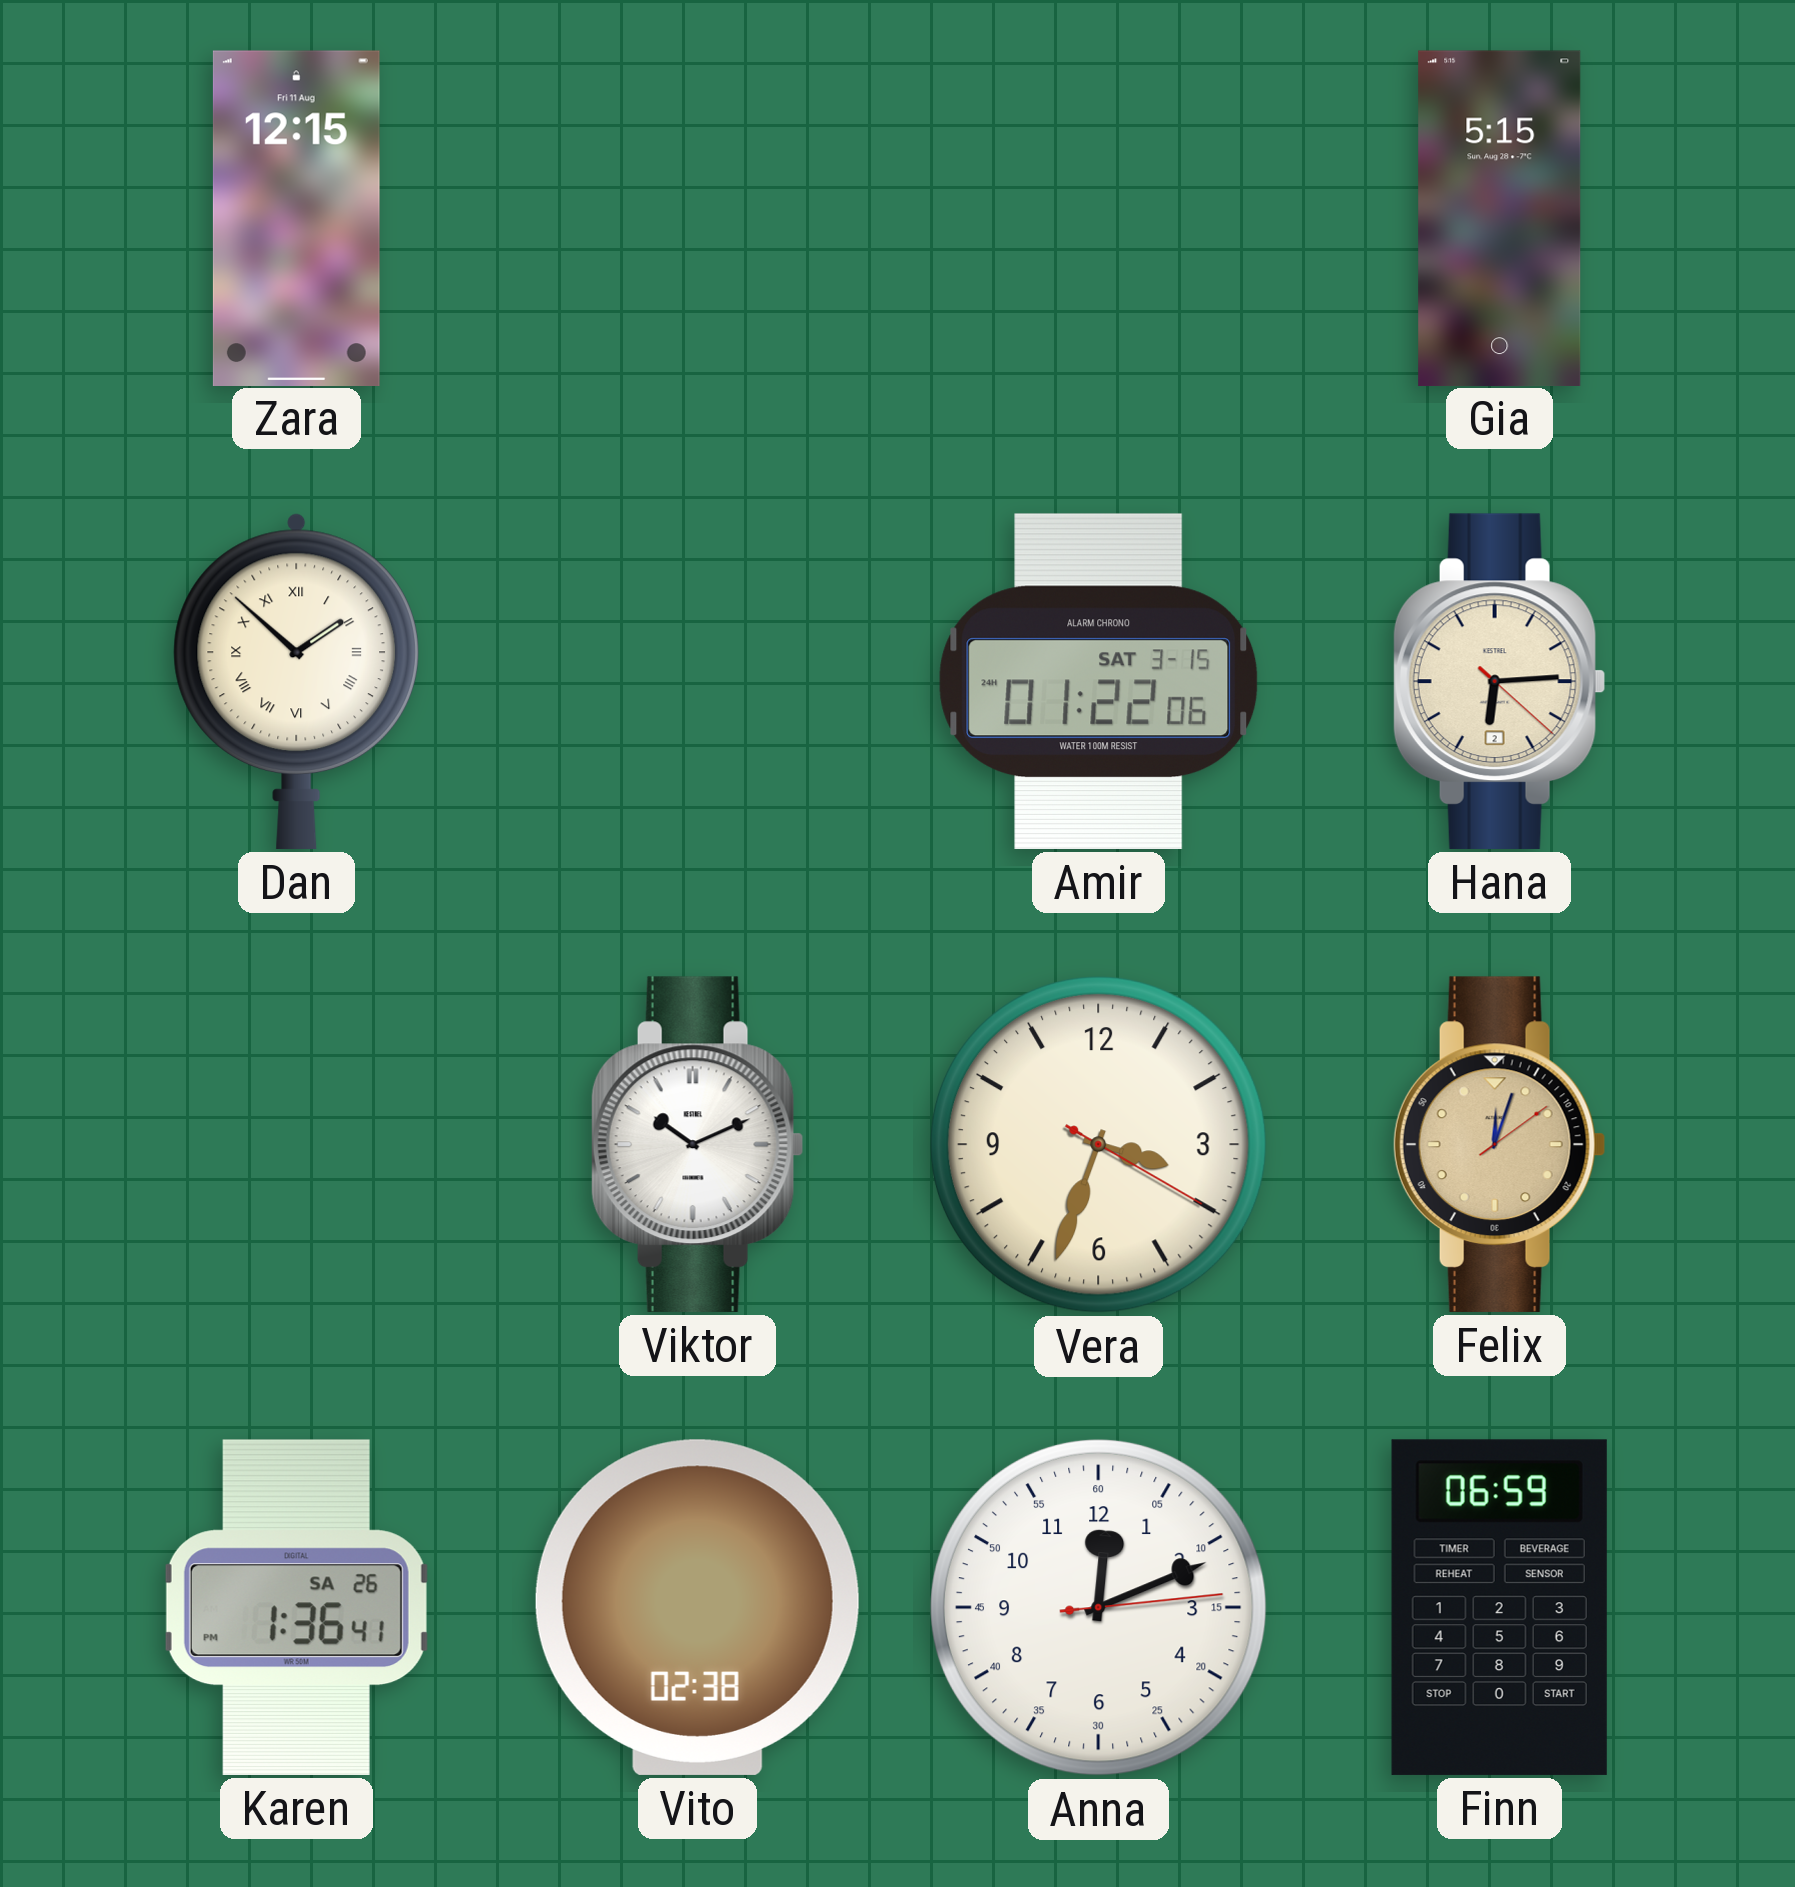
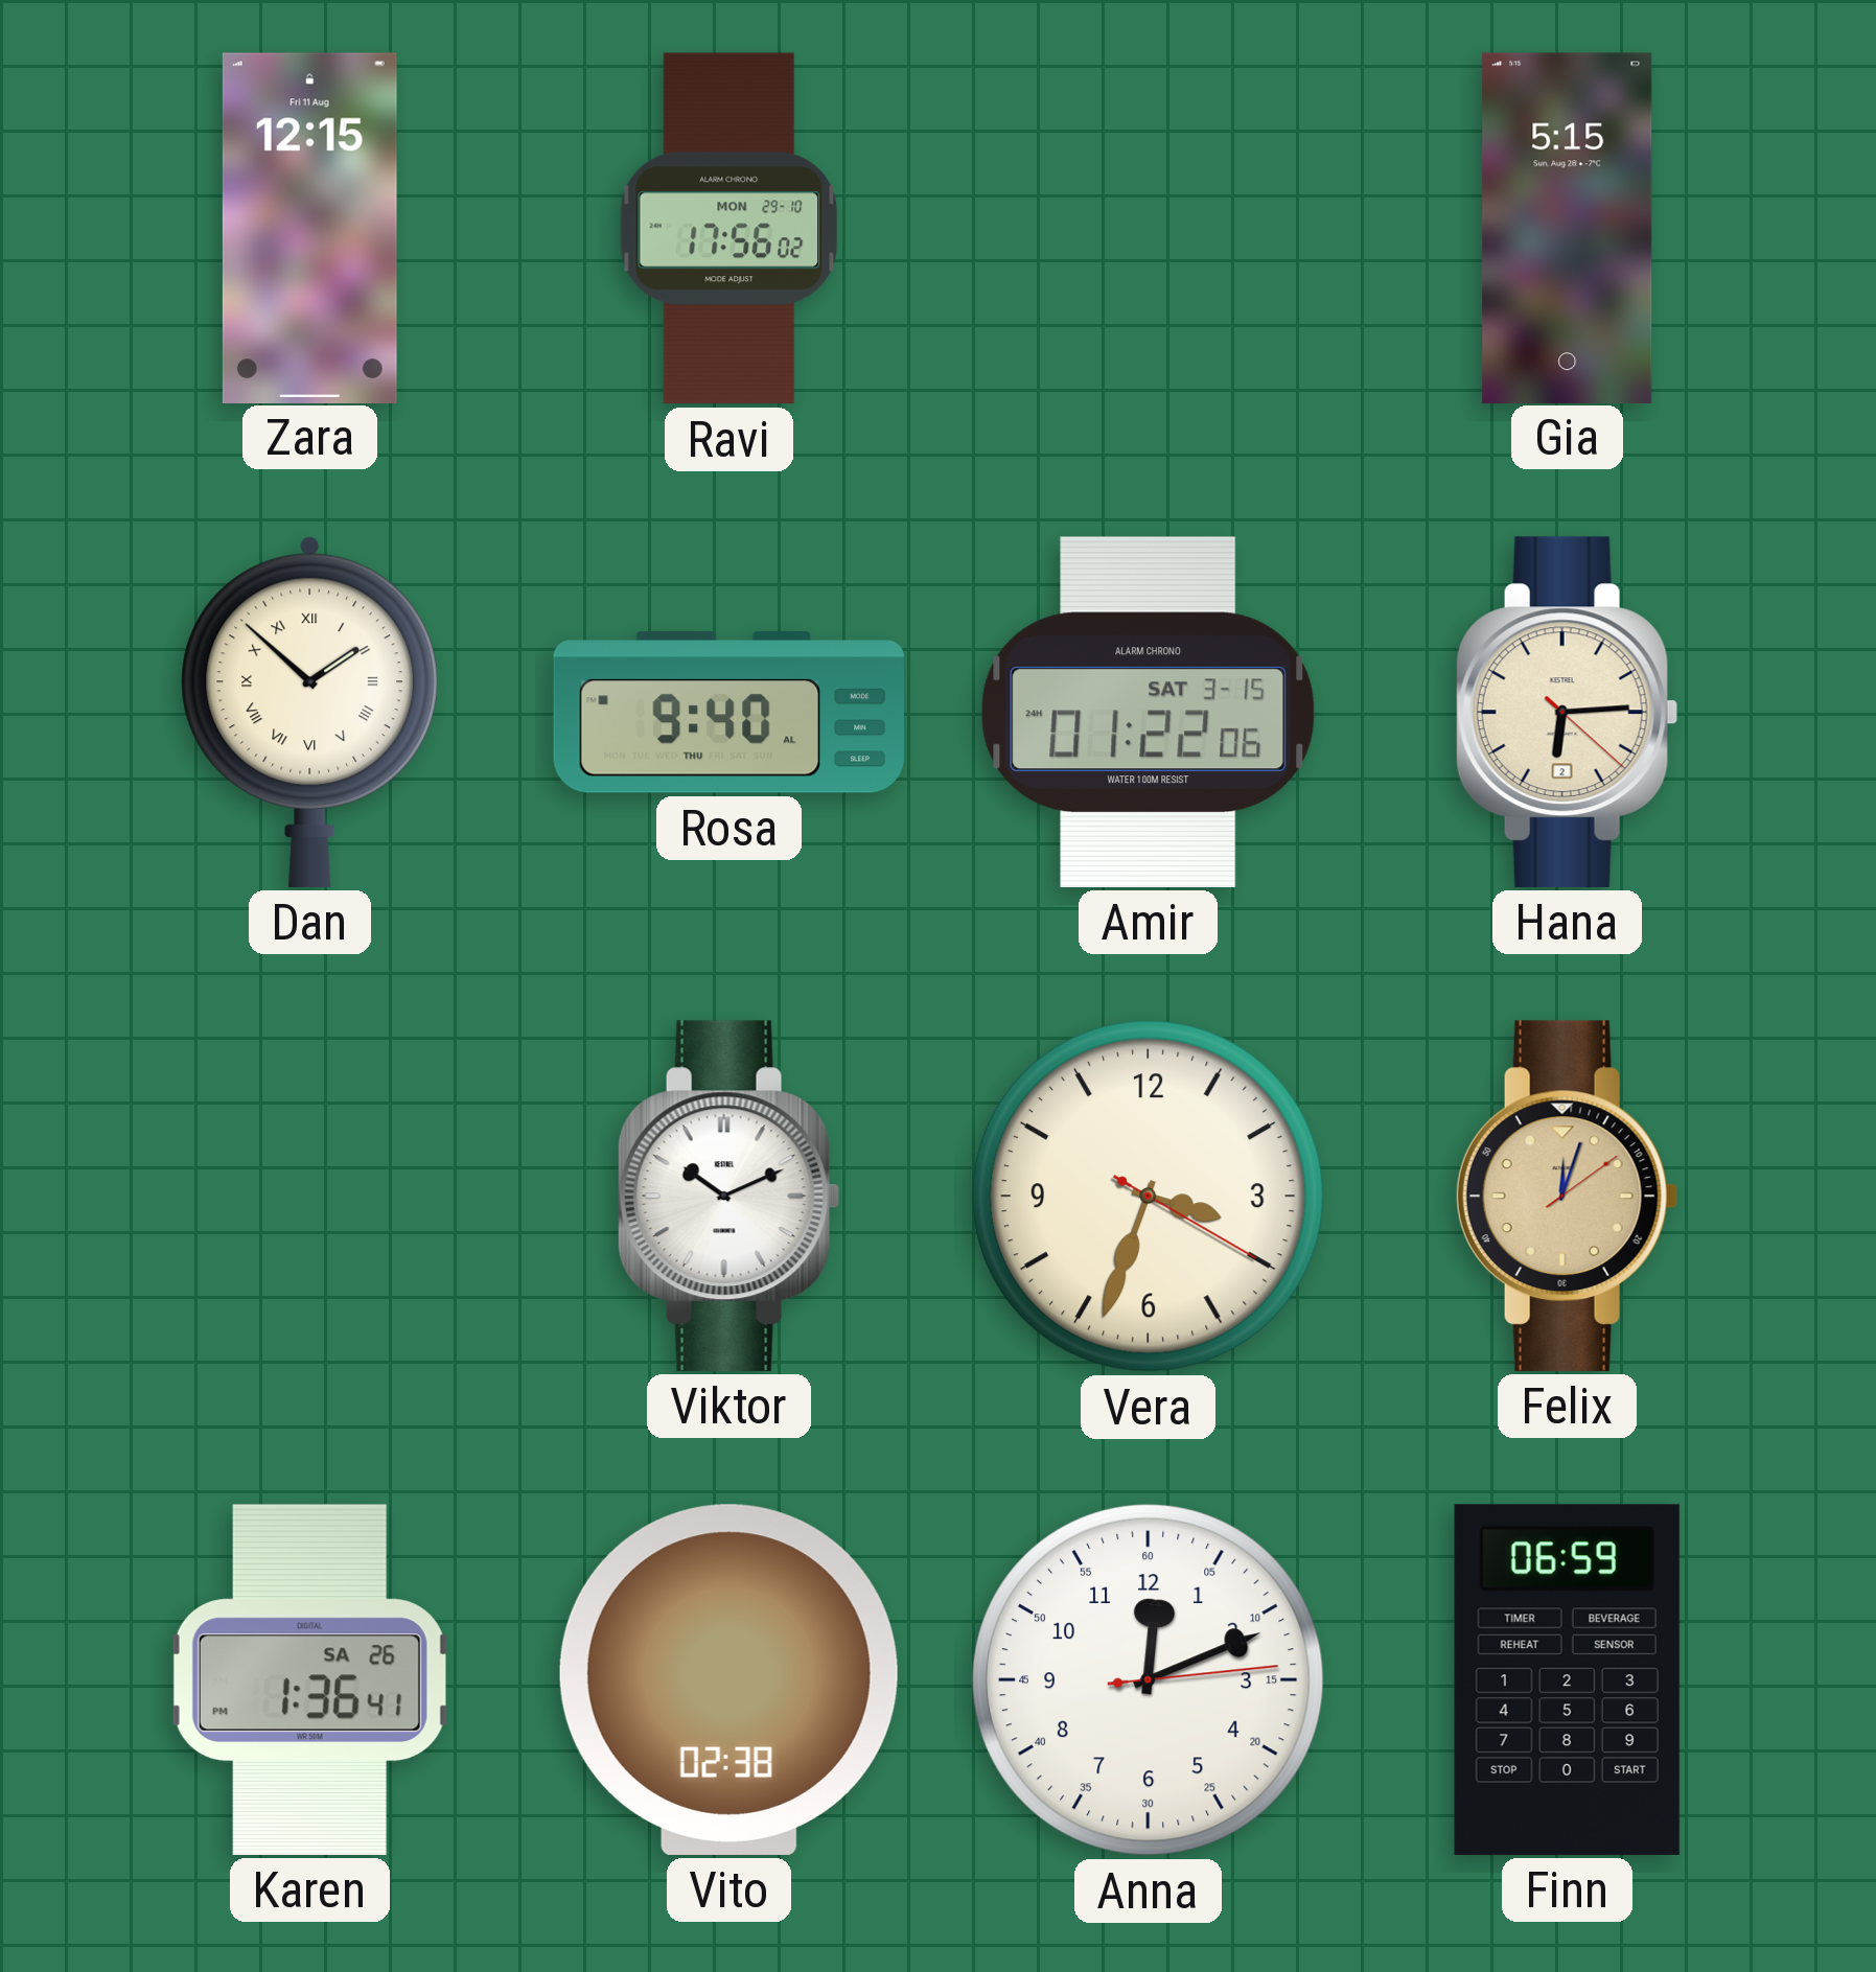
Ravi: none -> 17:56 (729, 229)
Rosa: none -> 9:40 (728, 713)
